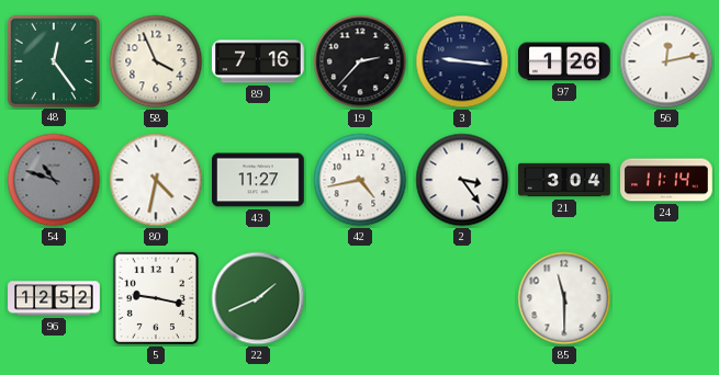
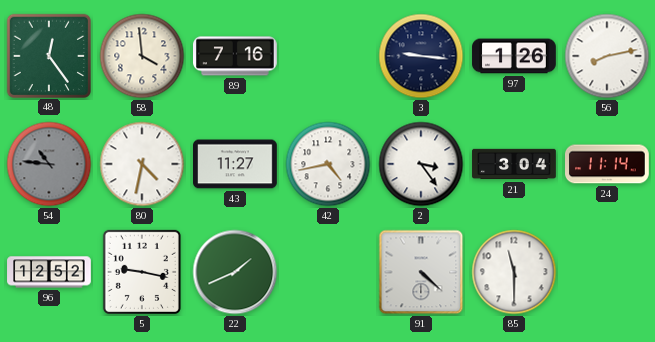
58: 3:56 -> 3:59 (142, 56)
19: 2:37 -> none (360, 61)
56: 12:13 -> 8:13 (607, 56)
54: 10:48 -> 10:46 (49, 164)
91: none -> 4:22 (421, 272)
